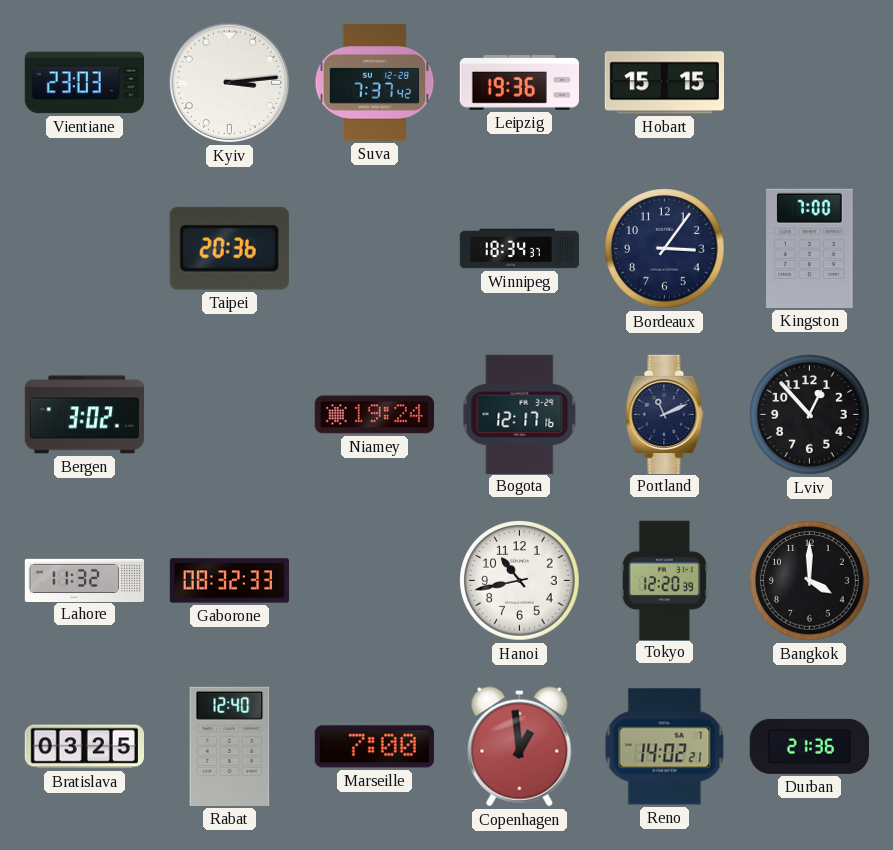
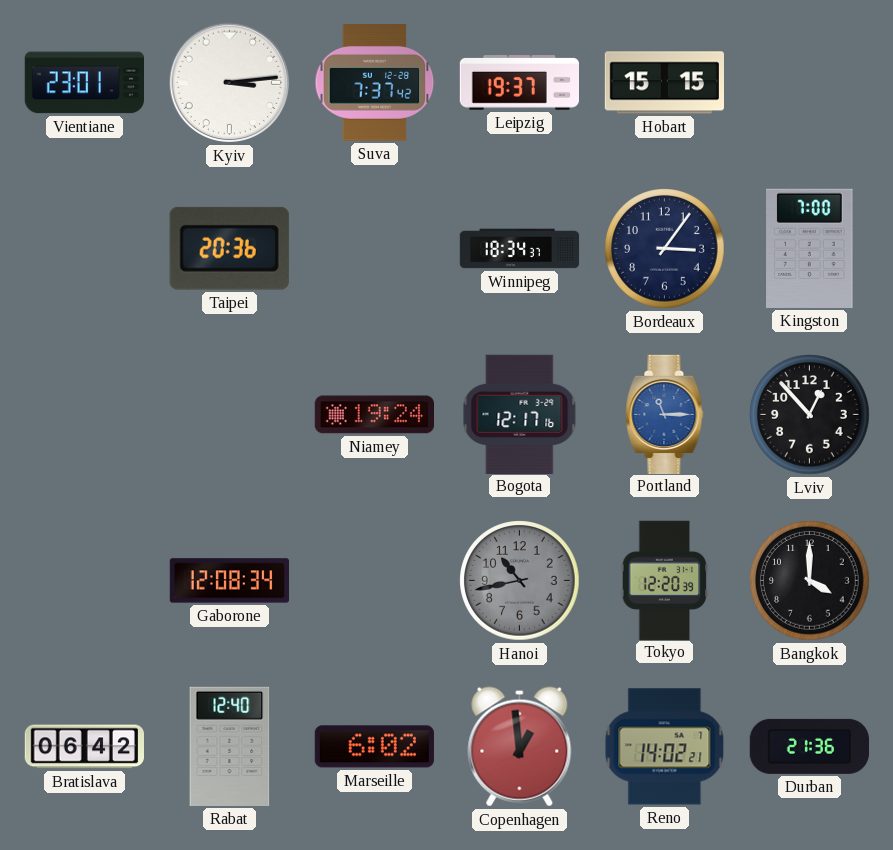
Vientiane: 23:03 -> 23:01 (84, 83)
Leipzig: 19:36 -> 19:37 (519, 83)
Bergen: 3:02 -> none (84, 415)
Portland: 11:11 -> 11:15 (665, 414)
Portland dial: navy -> blue (665, 414)
Lahore: 11:32 -> none (85, 580)
Gaborone: 08:32 -> 12:08 (230, 581)
Hanoi dial: white -> grey (520, 581)
Bratislava: 03:25 -> 06:42 (84, 747)
Marseille: 7:00 -> 6:02 (374, 747)
